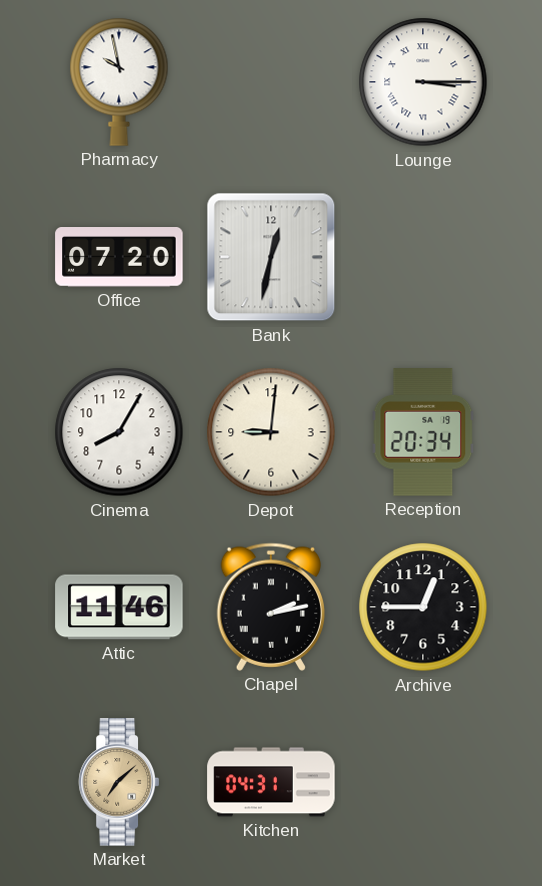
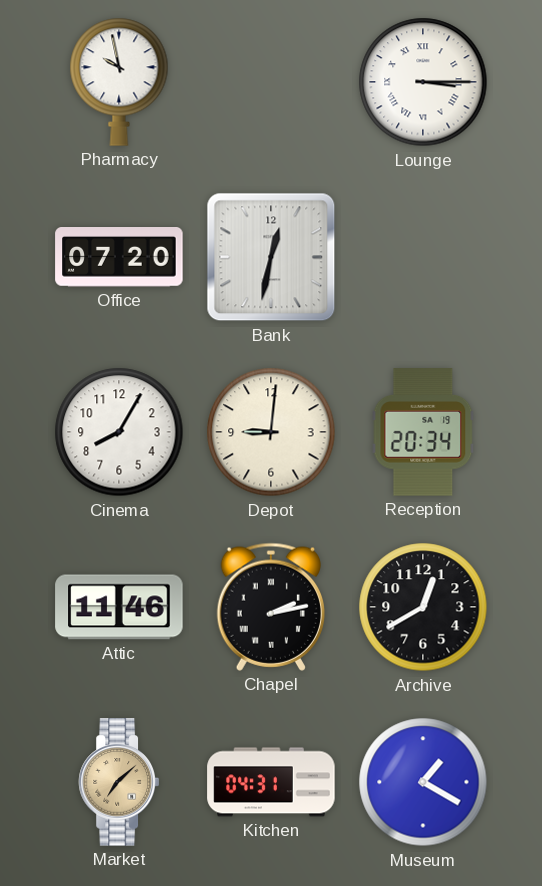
Archive: 12:45 -> 12:40 (423, 607)
Museum: none -> 1:20 (423, 782)
